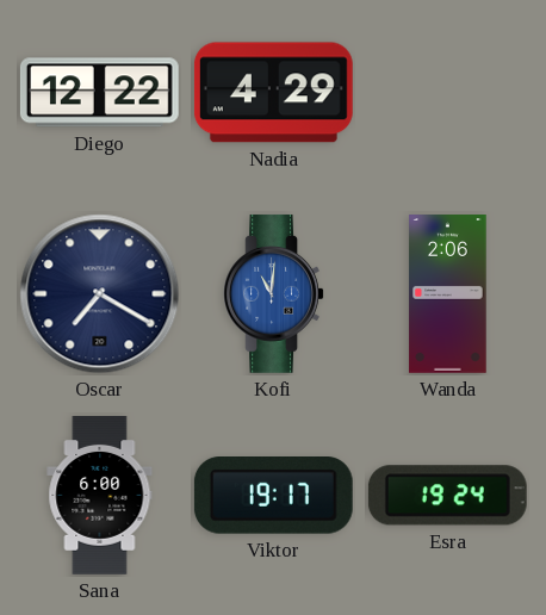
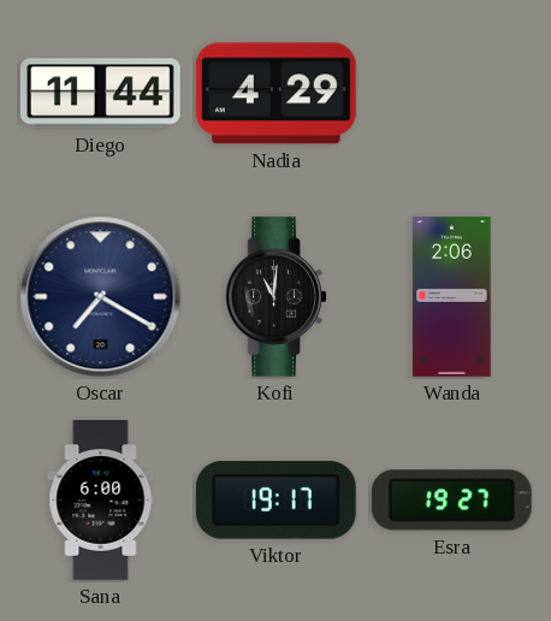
Diego: 12:22 -> 11:44 (100, 94)
Kofi dial: blue -> black (277, 296)
Esra: 19:24 -> 19:27 (451, 501)
